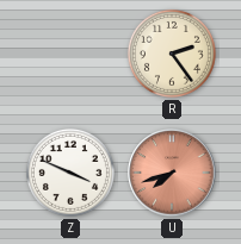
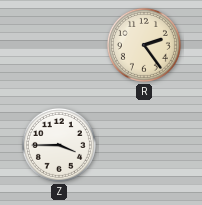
Z: 3:49 -> 3:45 (59, 145)
U: 7:42 -> none (172, 173)
